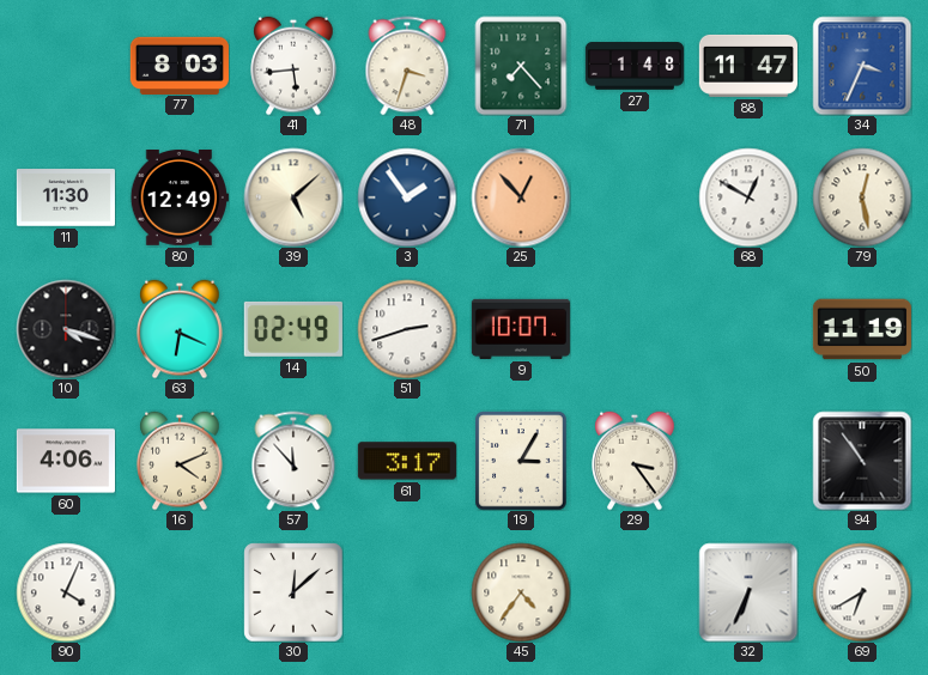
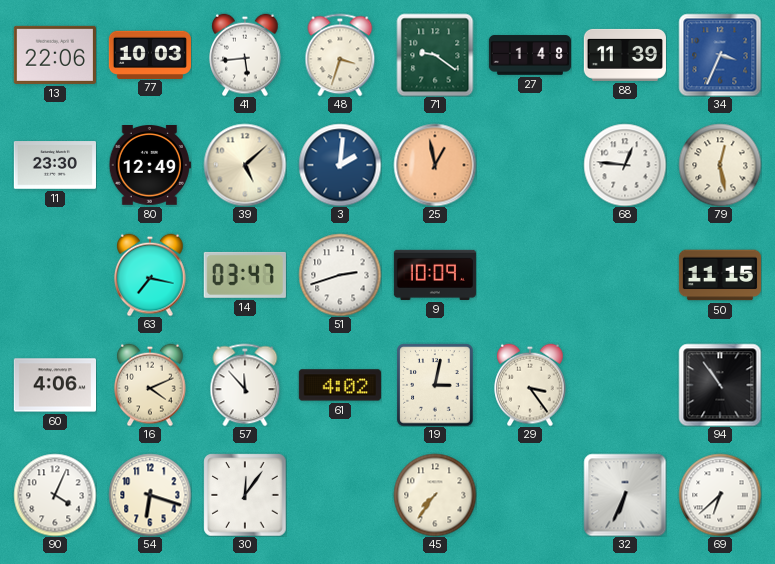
13: none -> 22:06 (55, 55)
77: 8:03 -> 10:03 (150, 54)
71: 7:23 -> 9:21 (435, 55)
88: 11:47 -> 11:39 (625, 55)
11: 11:30 -> 23:30 (55, 165)
3: 1:54 -> 2:01 (340, 165)
25: 12:53 -> 12:58 (435, 165)
68: 12:50 -> 12:46 (625, 165)
10: 4:18 -> none (66, 329)
63: 6:19 -> 7:17 (150, 275)
14: 02:49 -> 03:47 (245, 275)
9: 10:07 -> 10:09 (435, 275)
50: 11:19 -> 11:15 (719, 275)
61: 3:17 -> 4:02 (340, 385)
19: 3:05 -> 3:02 (435, 385)
54: none -> 6:18 (150, 495)
30: 12:08 -> 12:06 (245, 495)
45: 4:36 -> 7:36 (435, 495)
69: 6:40 -> 6:38 (720, 495)
